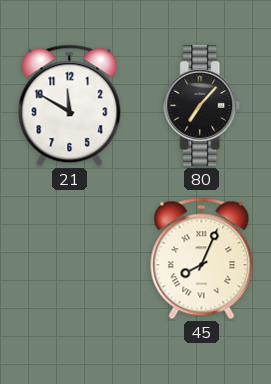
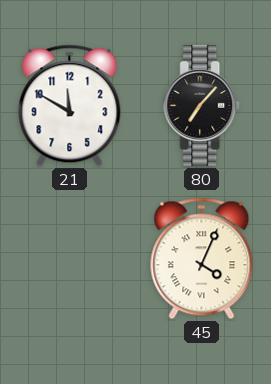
45: 8:04 -> 4:04 (202, 259)
